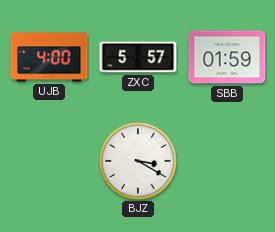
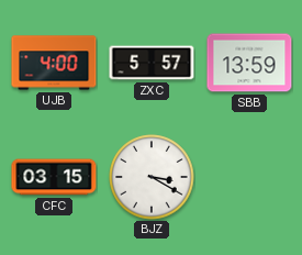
SBB: 01:59 -> 13:59 (249, 63)
CFC: none -> 03:15 (54, 177)
